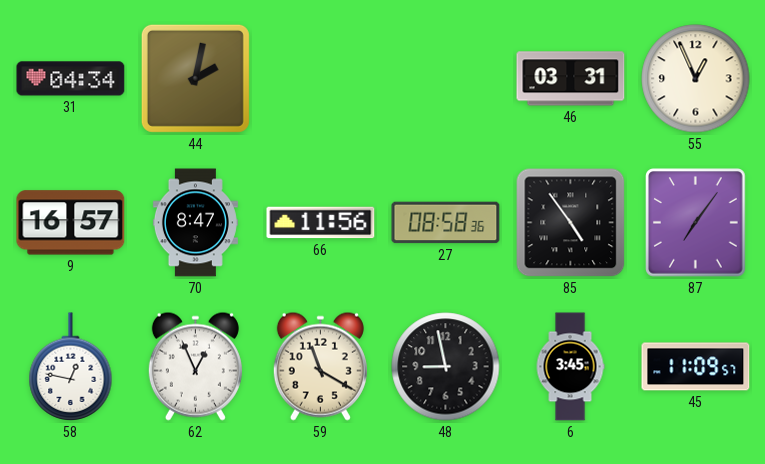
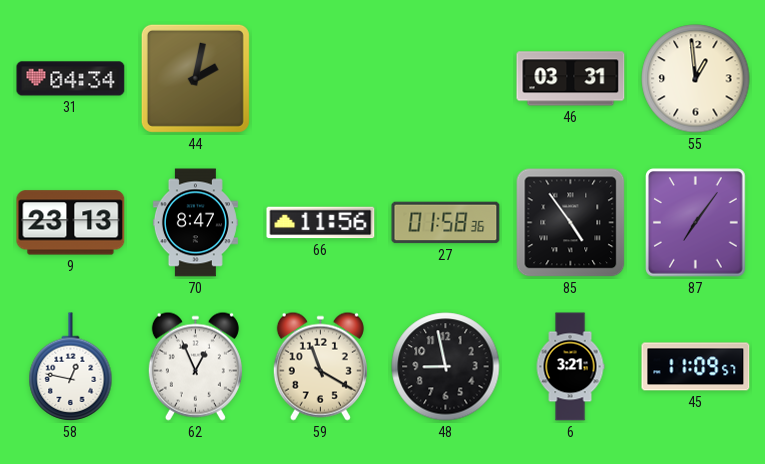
55: 12:56 -> 12:59 (696, 79)
9: 16:57 -> 23:13 (71, 223)
27: 08:58 -> 01:58 (446, 223)
6: 3:45 -> 3:21 (570, 367)
